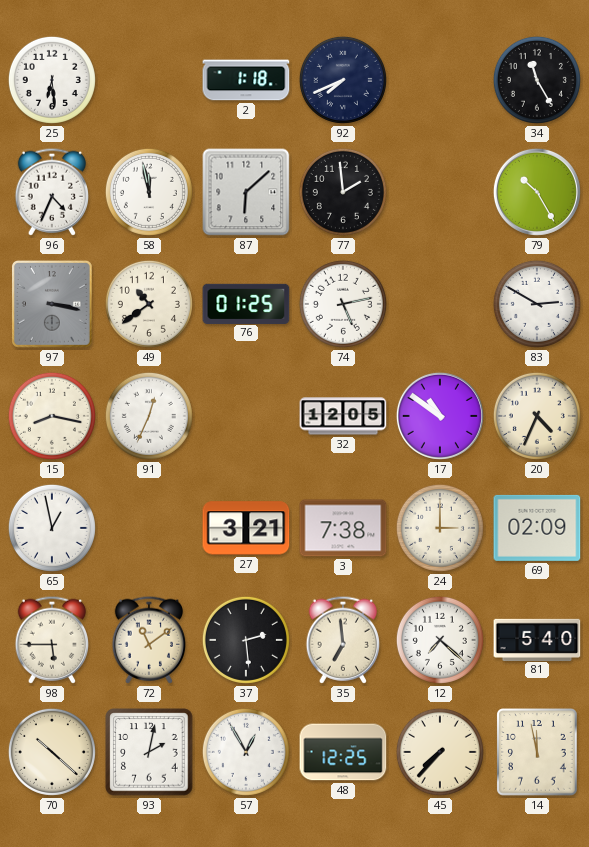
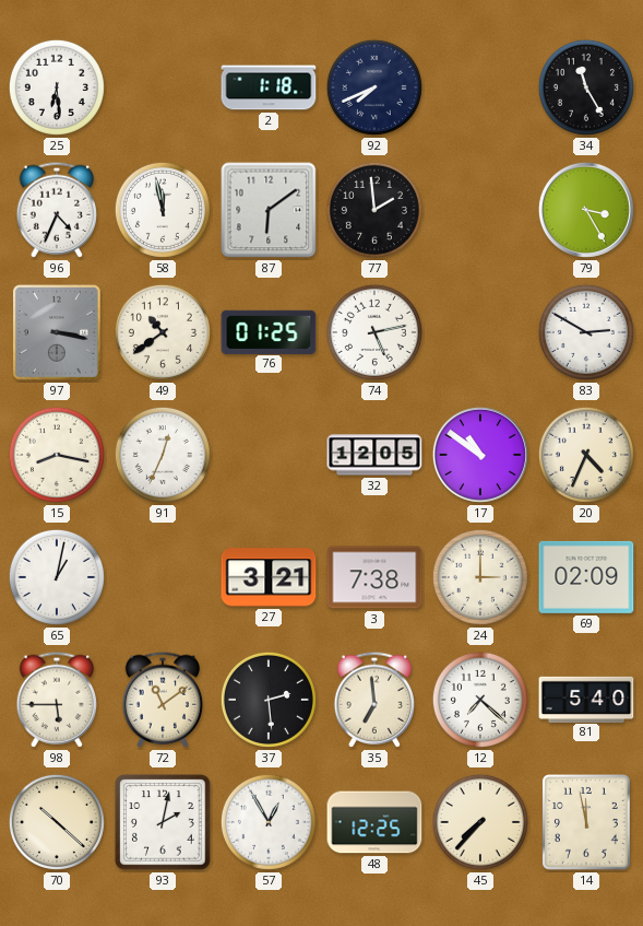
87: 6:08 -> 6:09 (269, 210)
79: 10:25 -> 3:25 (586, 210)
65: 12:58 -> 1:02 (57, 577)
